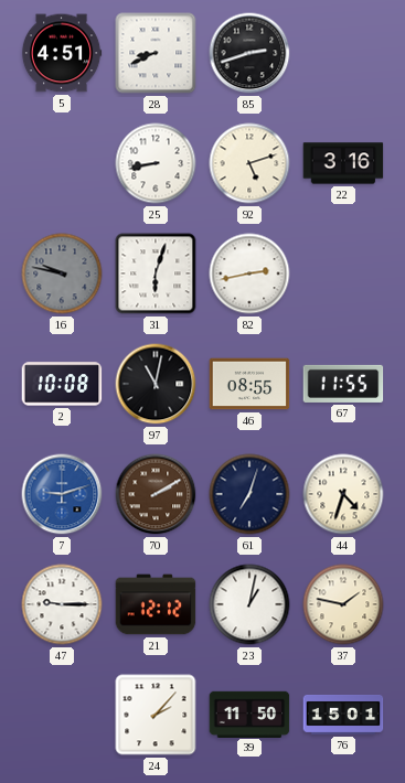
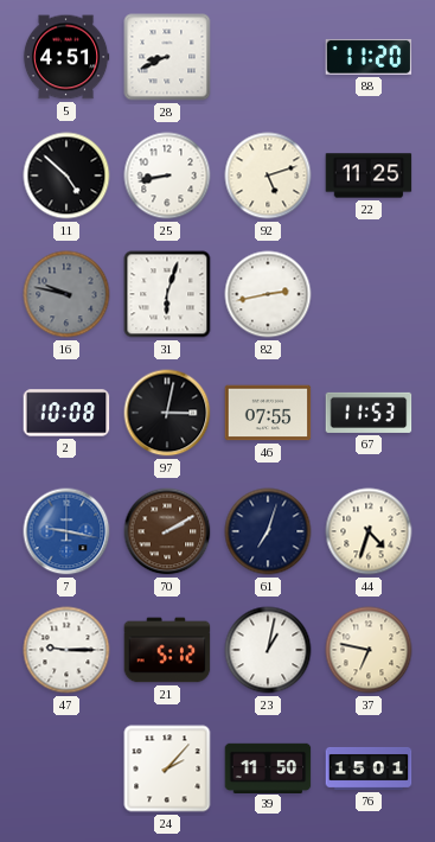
85: 2:42 -> none (249, 53)
88: none -> 11:20 (369, 57)
11: none -> 4:52 (66, 176)
22: 3:16 -> 11:25 (369, 176)
97: 11:02 -> 3:02 (167, 413)
46: 08:55 -> 07:55 (268, 413)
67: 11:55 -> 11:53 (369, 413)
7: 9:12 -> 9:17 (66, 531)
21: 12:12 -> 5:12 (167, 650)
37: 1:47 -> 6:47 (369, 650)
